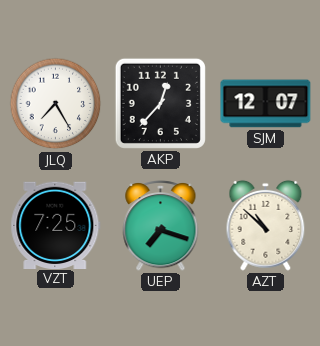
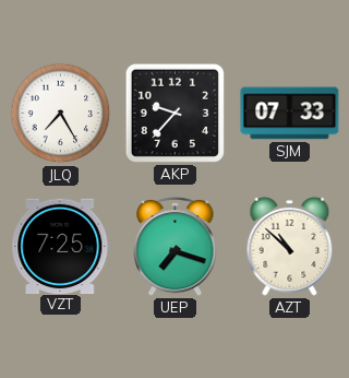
AKP: 12:37 -> 9:37 (174, 113)
SJM: 12:07 -> 07:33 (290, 114)
